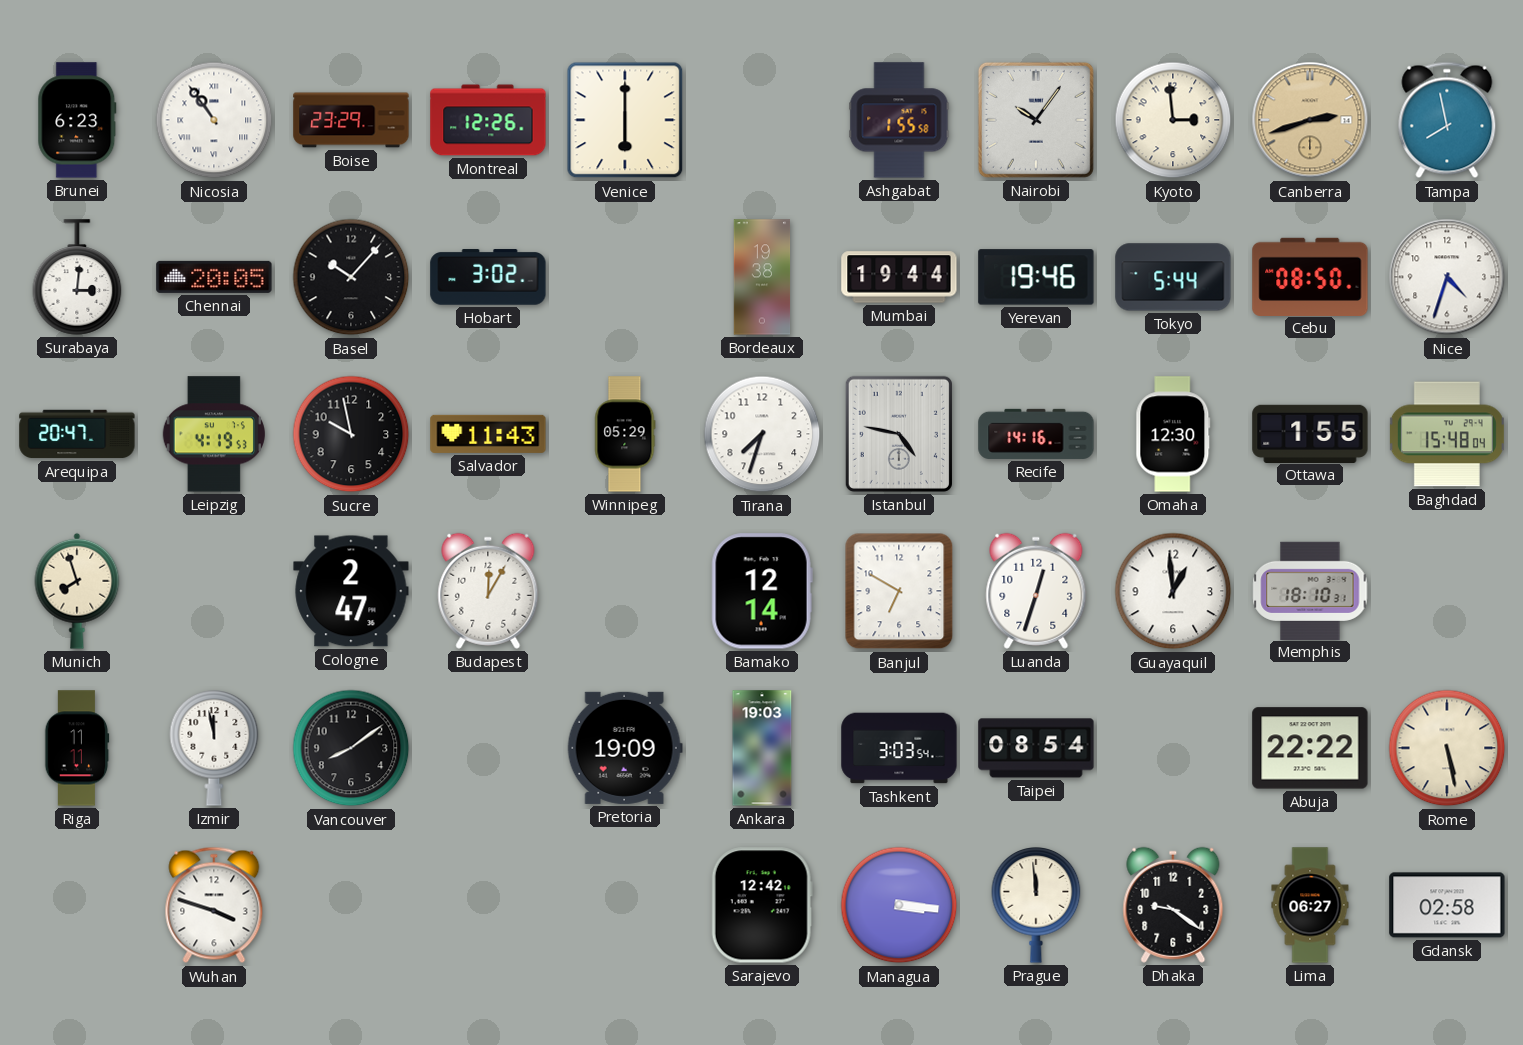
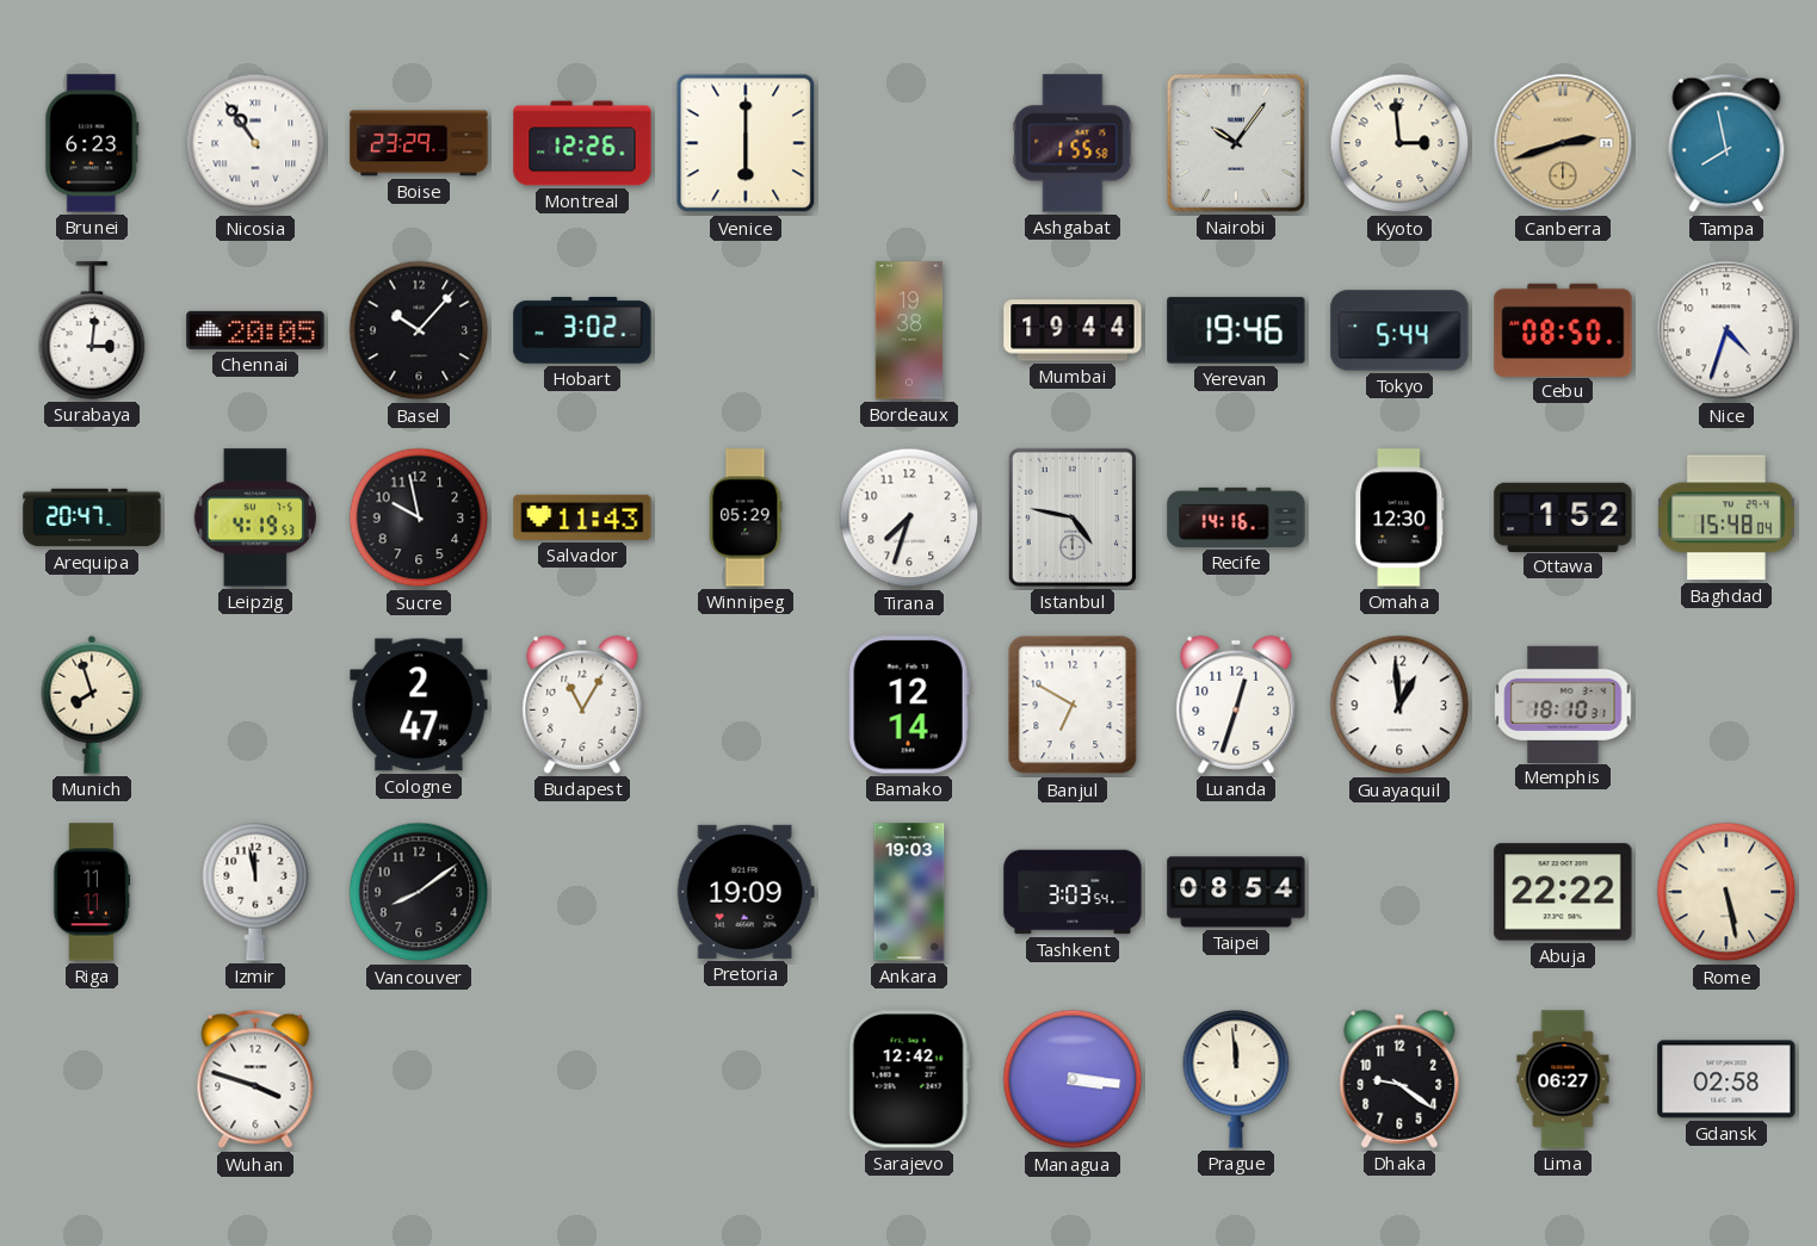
Ottawa: 1:55 -> 1:52 (1563, 516)
Budapest: 12:05 -> 11:05 (582, 705)
